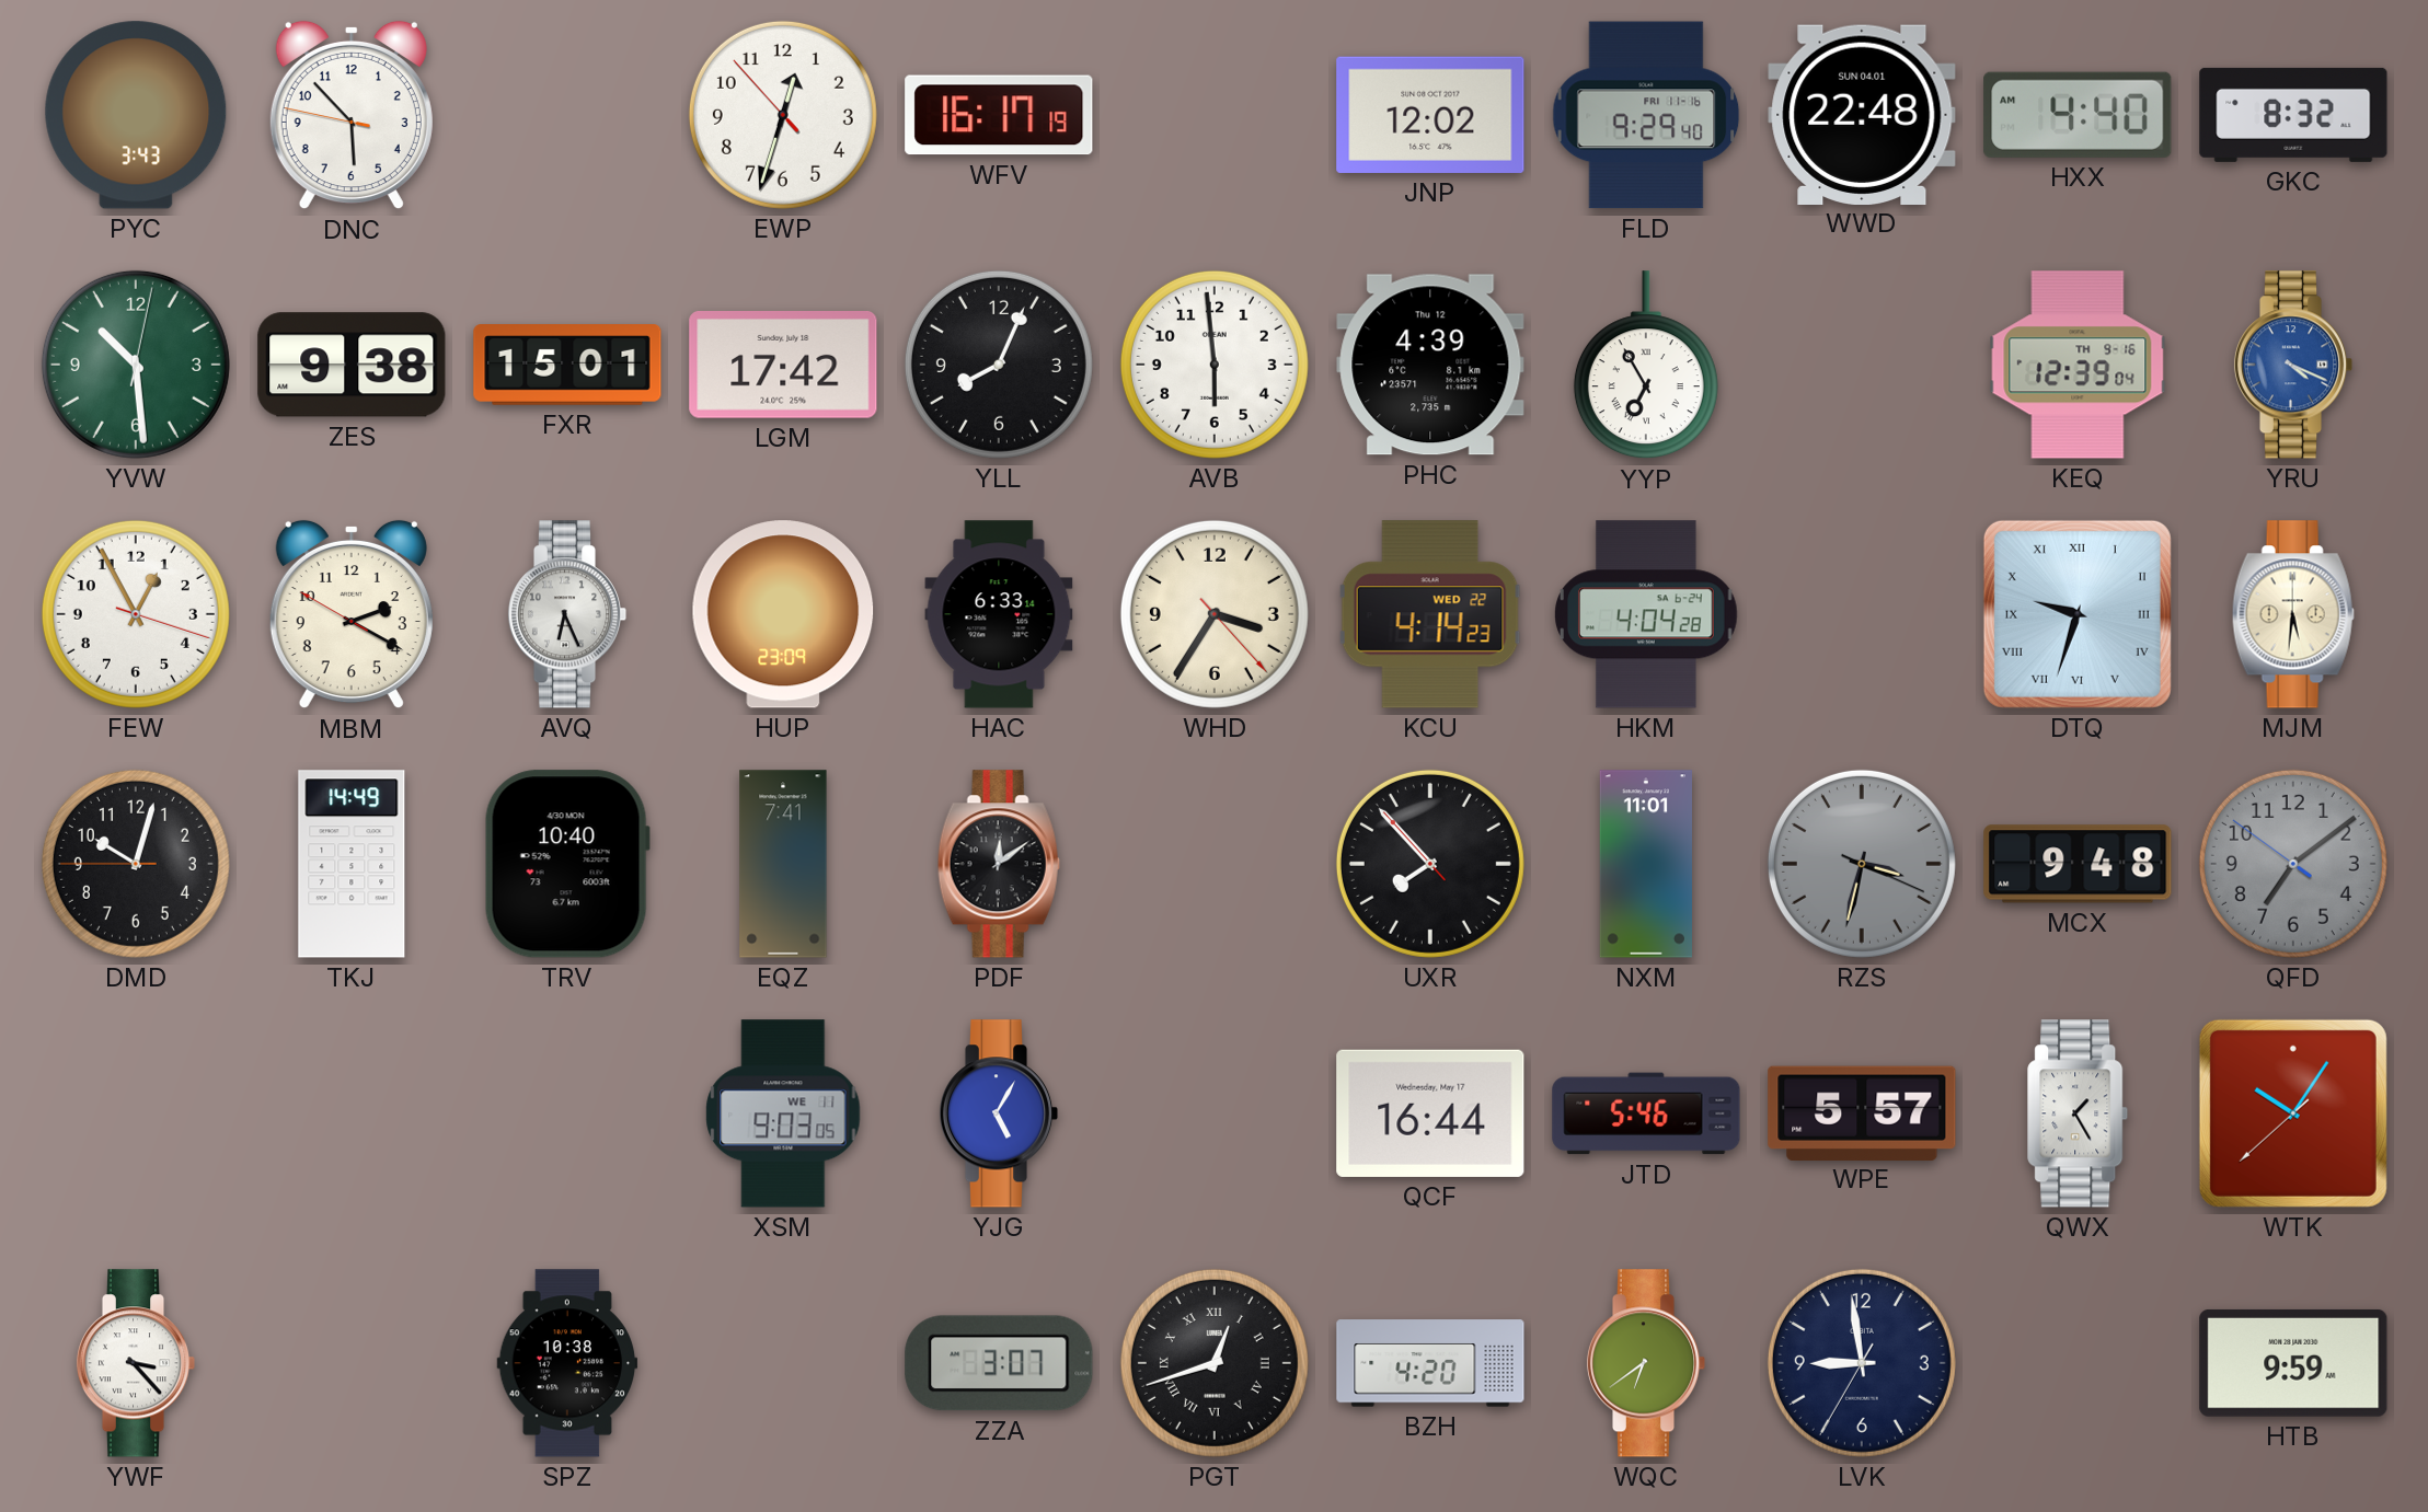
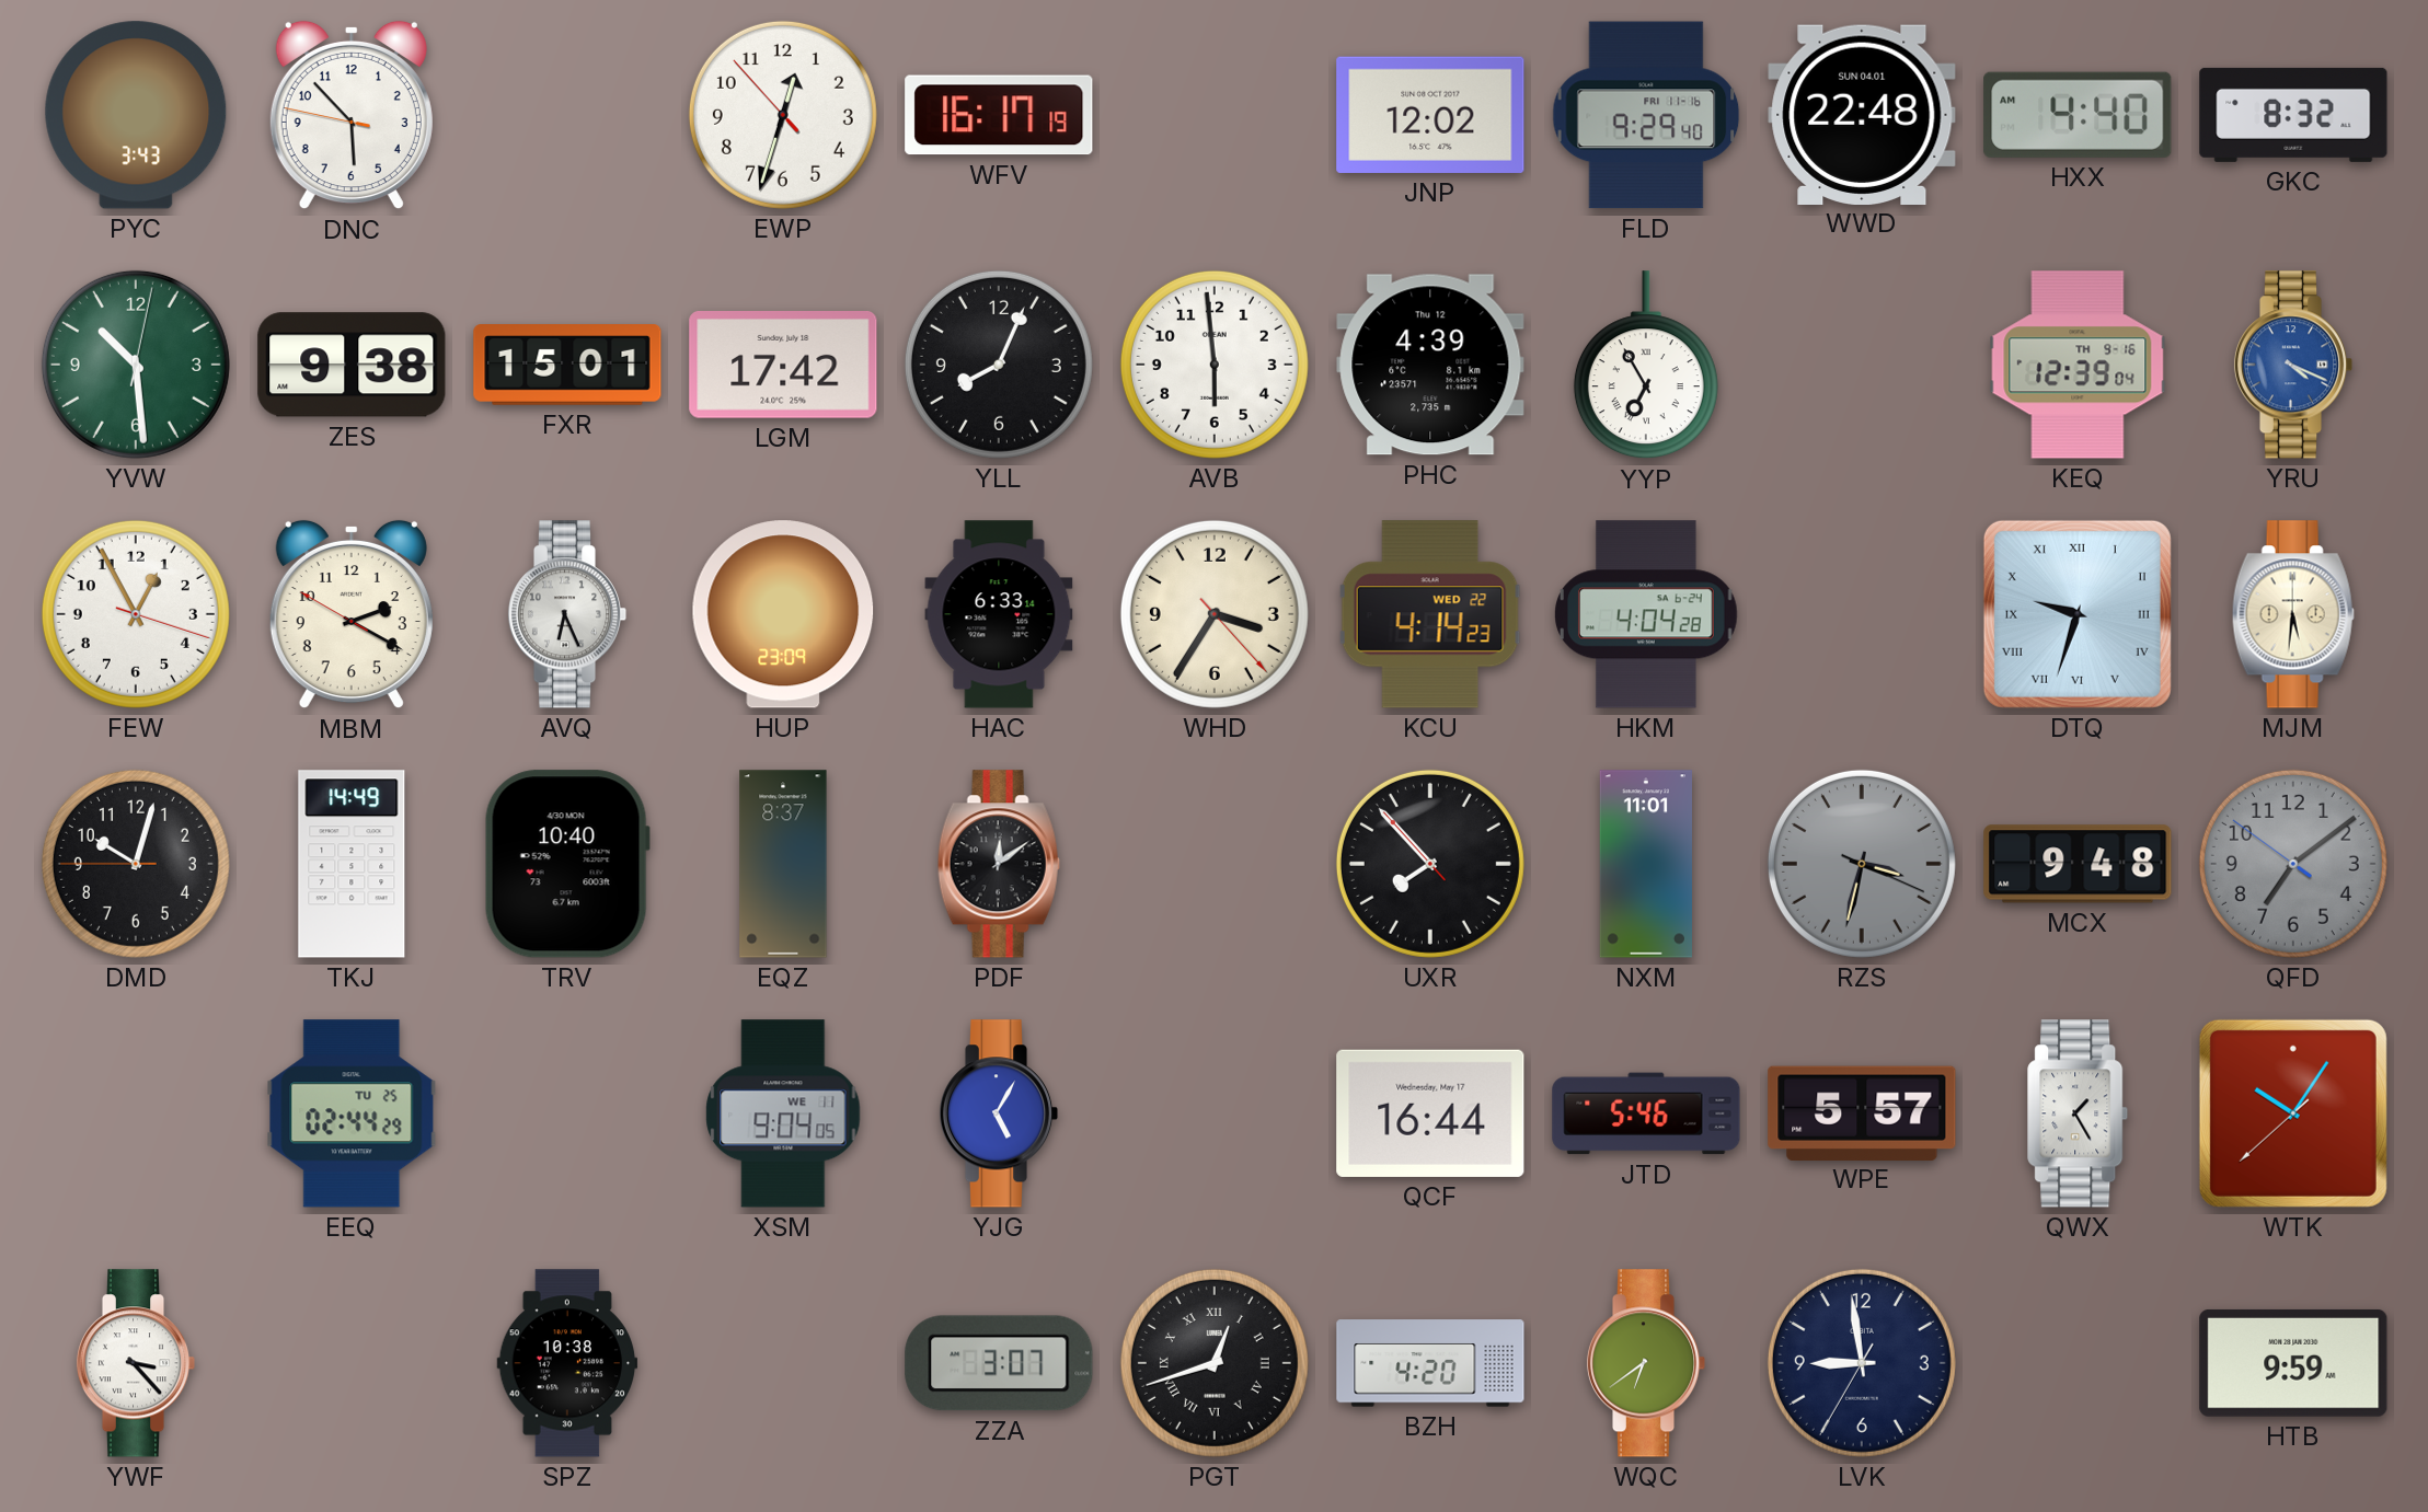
EQZ: 7:41 -> 8:37 (783, 864)
EEQ: none -> 02:44 (352, 1113)
XSM: 9:03 -> 9:04 (783, 1113)
